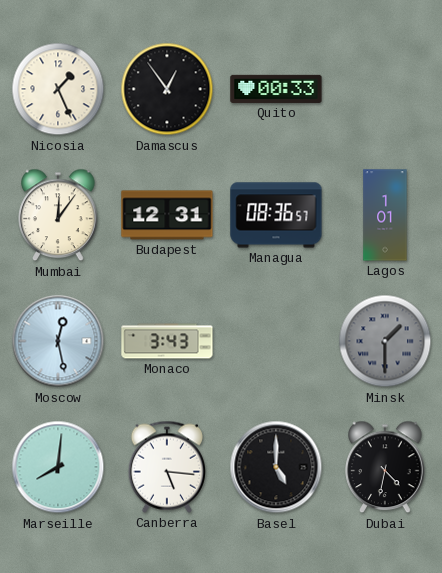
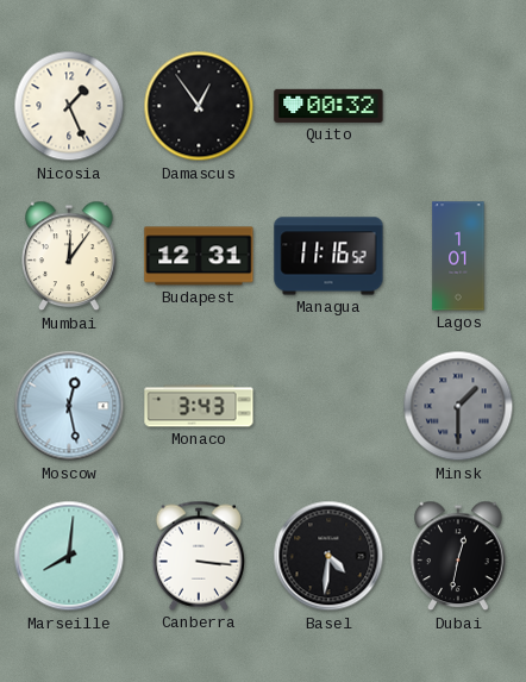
Quito: 00:33 -> 00:32 (328, 106)
Managua: 08:36 -> 11:16 (328, 256)
Canberra: 5:16 -> 3:16 (199, 556)
Basel: 5:00 -> 4:31 (328, 556)
Dubai: 4:32 -> 12:32 (458, 556)
